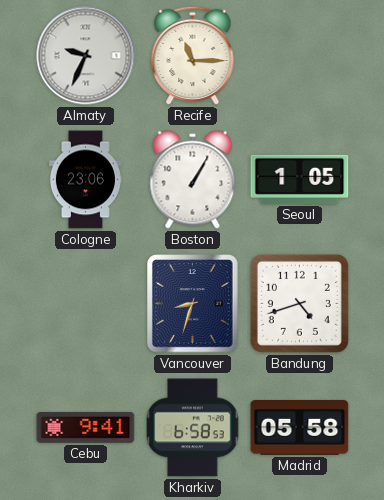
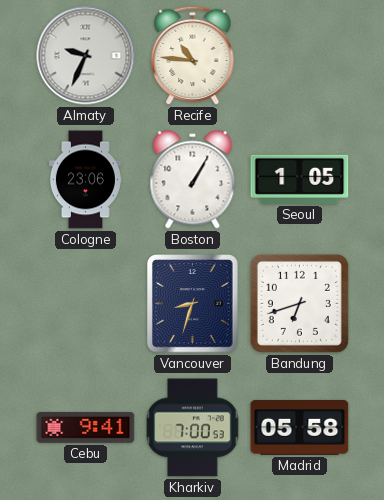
Recife: 11:15 -> 10:46 (193, 56)
Bandung: 4:42 -> 6:42 (299, 303)
Kharkiv: 6:58 -> 7:00 (193, 428)
